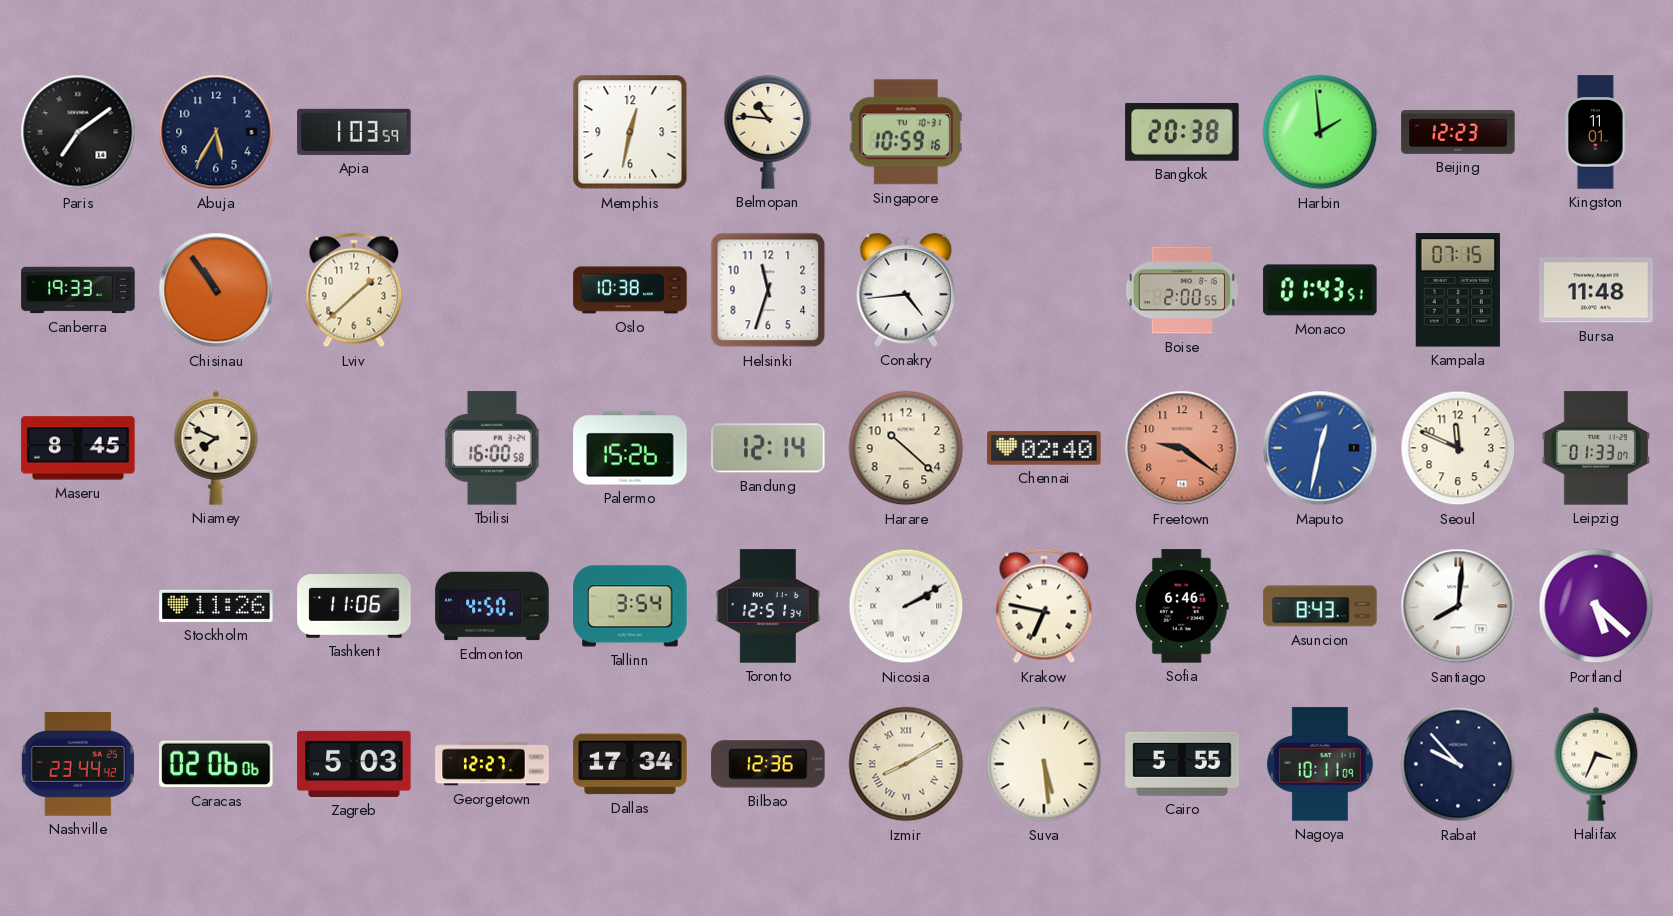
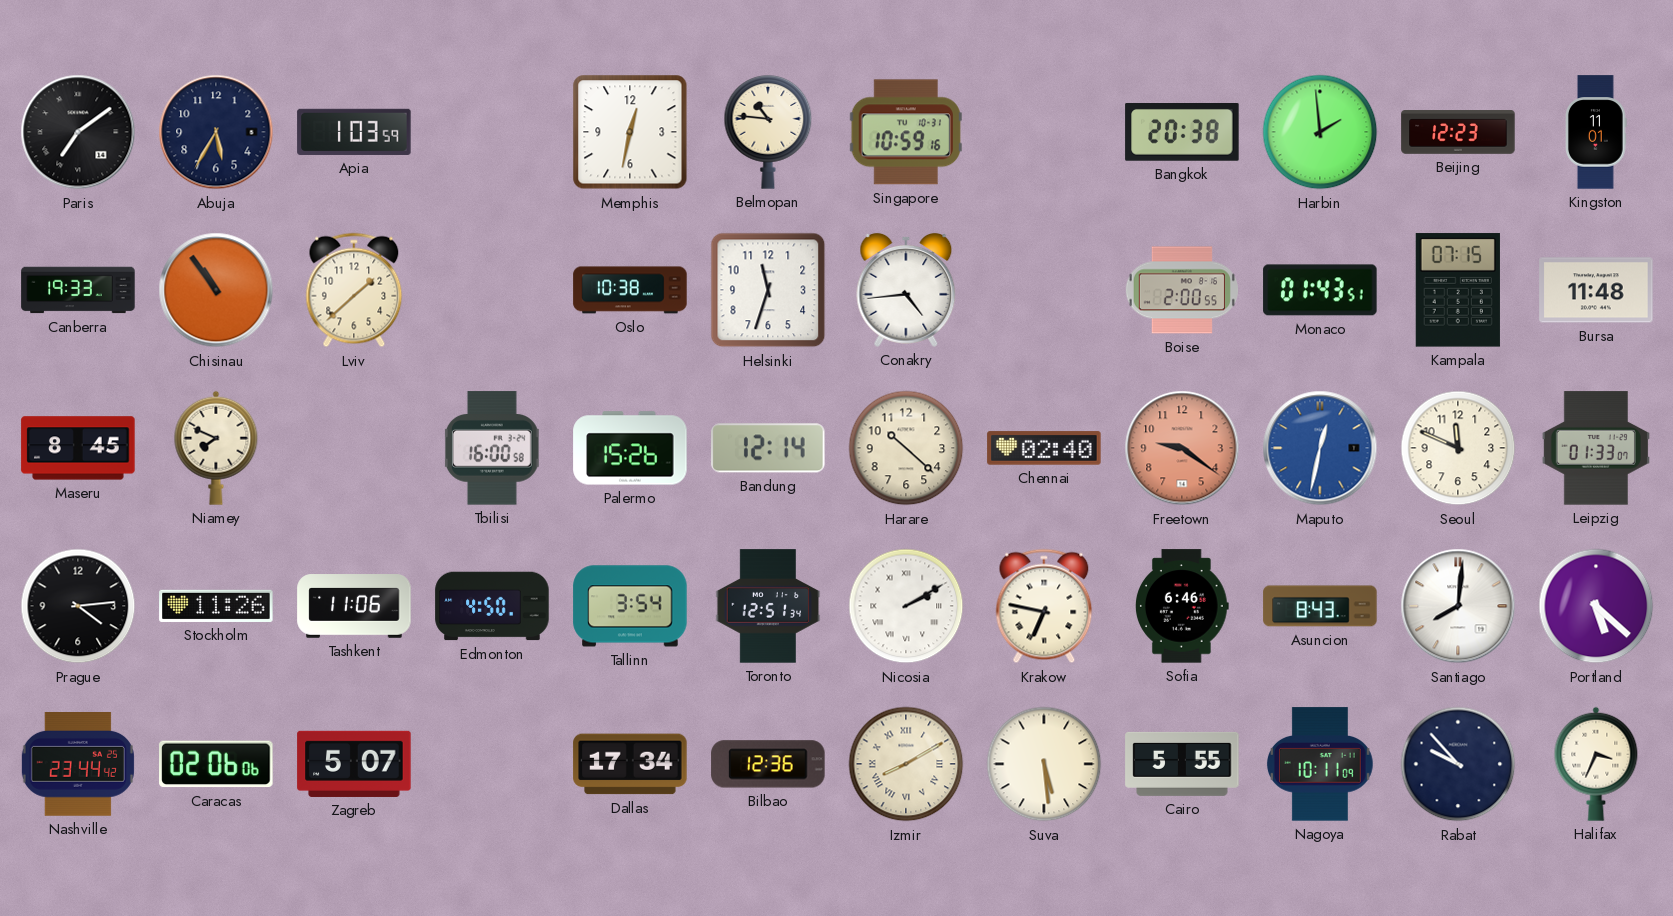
Prague: none -> 4:14 (78, 606)
Zagreb: 5:03 -> 5:07 (354, 764)
Georgetown: 12:27 -> none (492, 764)
